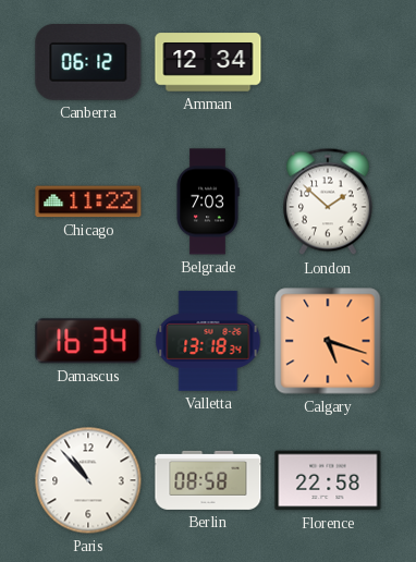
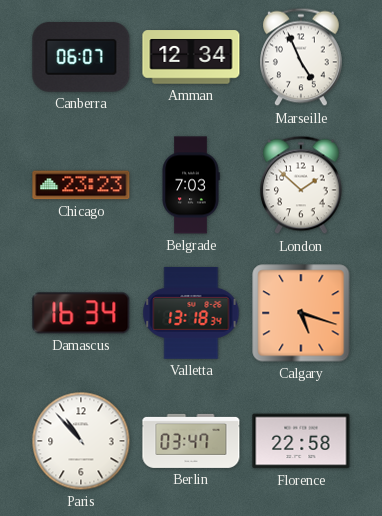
Canberra: 06:12 -> 06:07 (81, 58)
Marseille: none -> 4:56 (302, 57)
Chicago: 11:22 -> 23:23 (81, 185)
Berlin: 08:58 -> 03:47 (191, 441)
